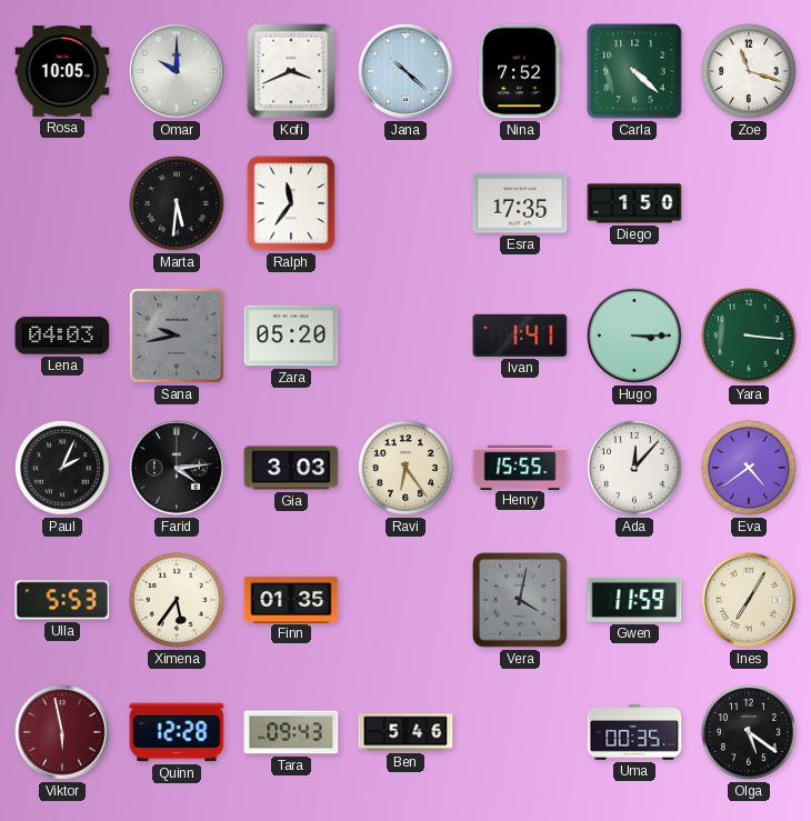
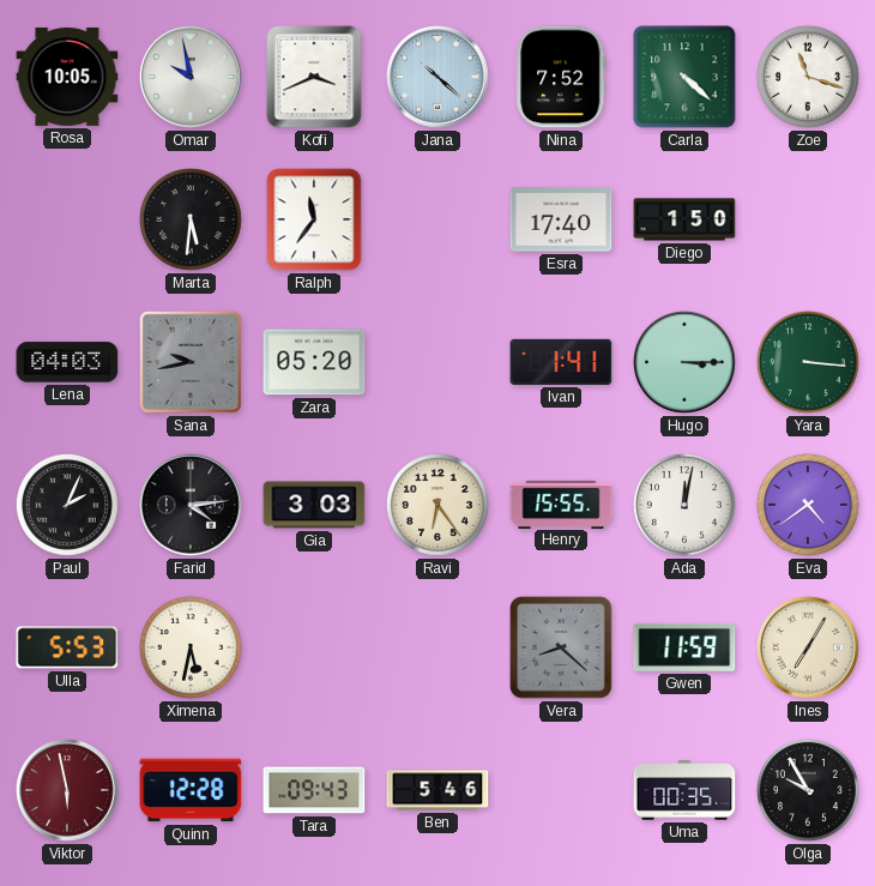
Omar: 10:00 -> 9:58 (192, 78)
Esra: 17:35 -> 17:40 (561, 219)
Ada: 12:07 -> 12:02 (684, 505)
Ximena: 5:36 -> 5:32 (191, 647)
Finn: 01:35 -> none (291, 599)
Vera: 4:02 -> 8:22 (561, 647)
Olga: 5:21 -> 9:55 (808, 790)
